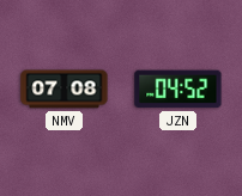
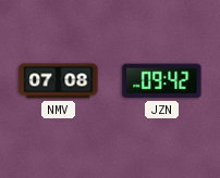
JZN: 04:52 -> 09:42 (162, 81)
